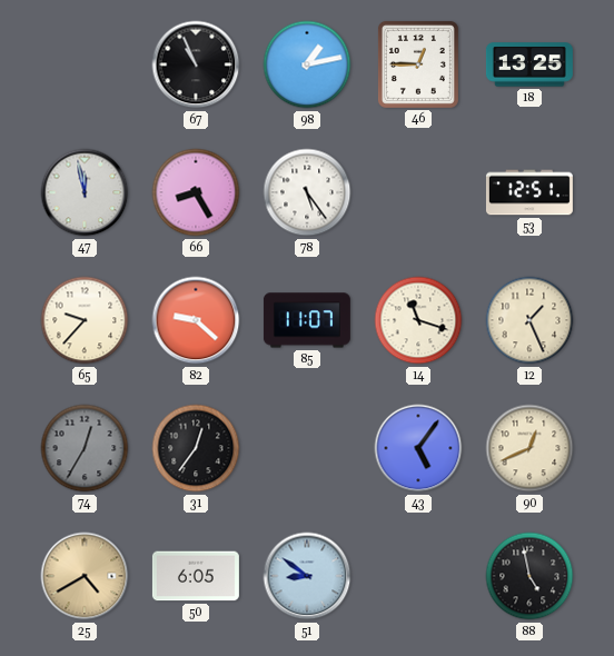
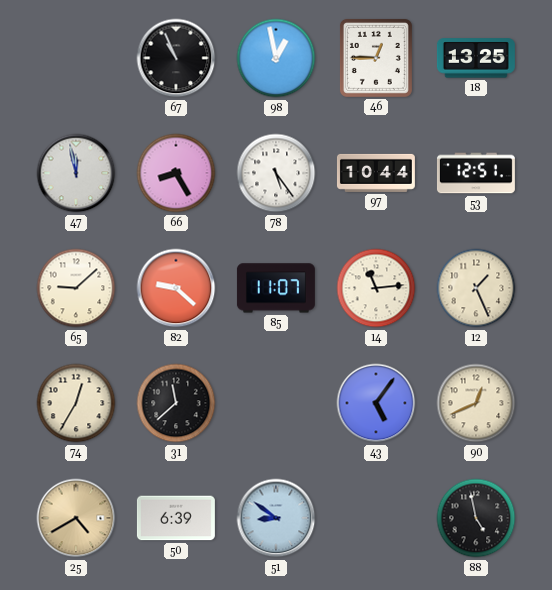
98: 1:13 -> 12:58 (276, 58)
97: none -> 10:44 (376, 173)
65: 9:37 -> 9:08 (76, 288)
14: 11:18 -> 11:14 (376, 288)
74 dial: grey -> cream (76, 403)
31: 12:36 -> 11:38 (176, 403)
50: 6:05 -> 6:39 (176, 518)
